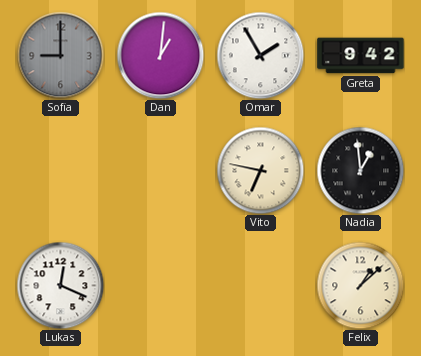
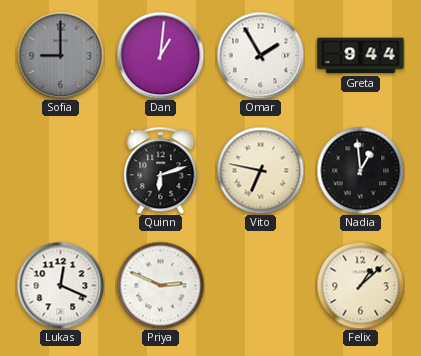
Greta: 9:42 -> 9:44 (361, 56)
Quinn: none -> 6:12 (161, 170)
Priya: none -> 2:49 (160, 285)
